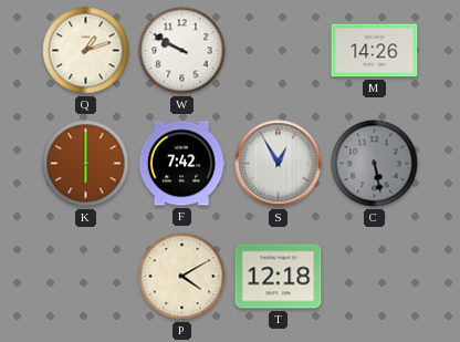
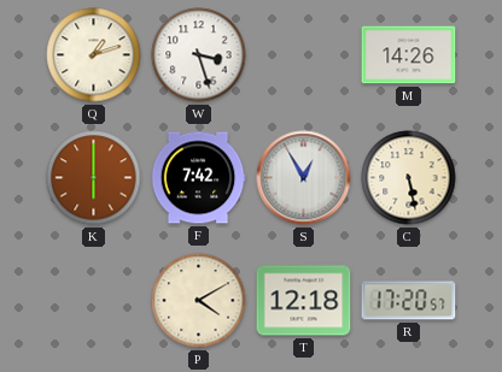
W: 9:50 -> 3:27 (199, 55)
C dial: grey -> cream (409, 178)
R: none -> 17:20 (409, 301)
